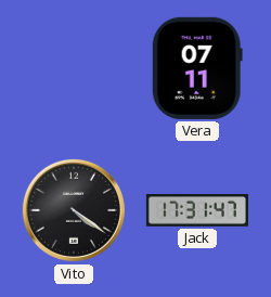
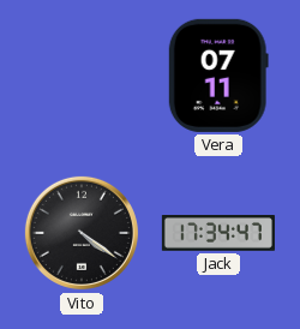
Jack: 17:31 -> 17:34 (218, 234)
